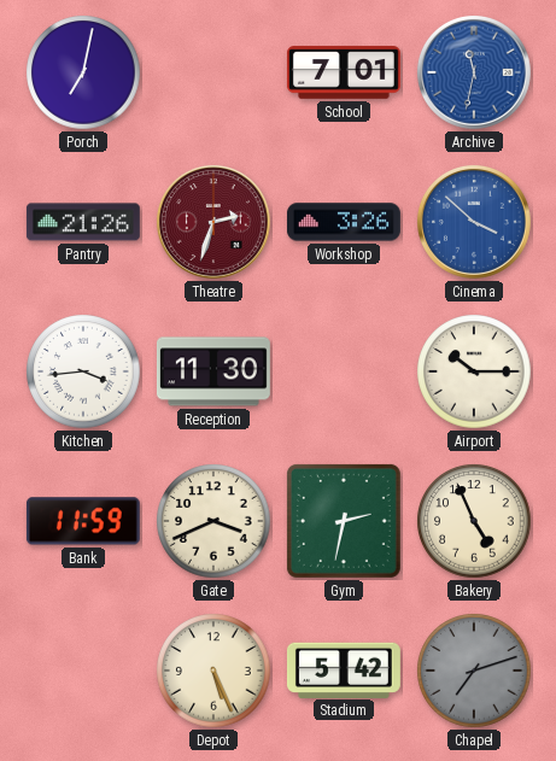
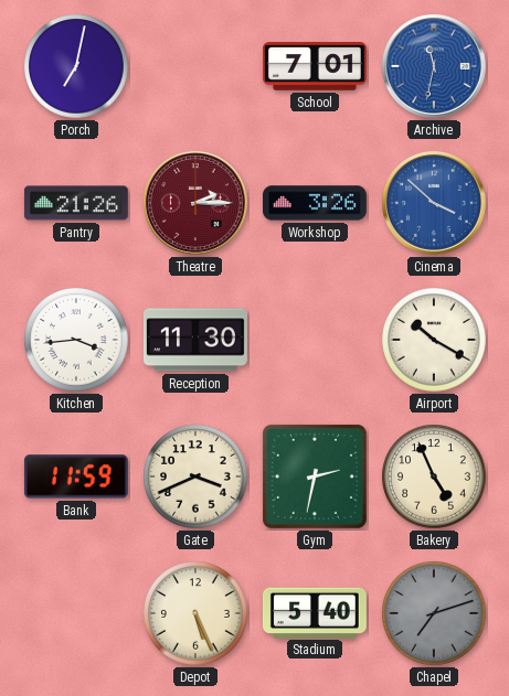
Theatre: 2:33 -> 2:15 (195, 203)
Airport: 10:15 -> 10:20 (434, 340)
Stadium: 5:42 -> 5:40 (315, 612)
